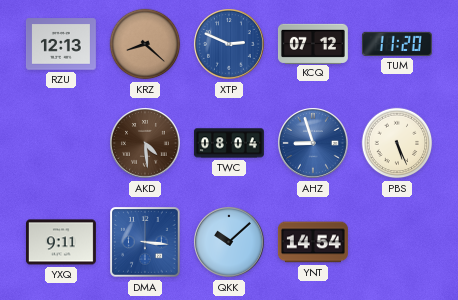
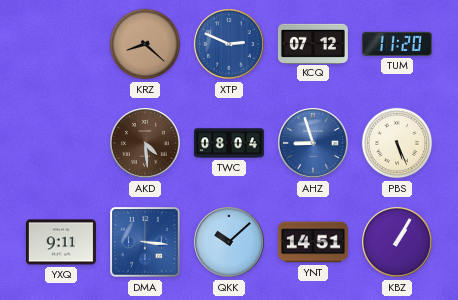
RZU: 12:13 -> none (61, 44)
YNT: 14:54 -> 14:51 (313, 242)
KBZ: none -> 1:05 (398, 243)
